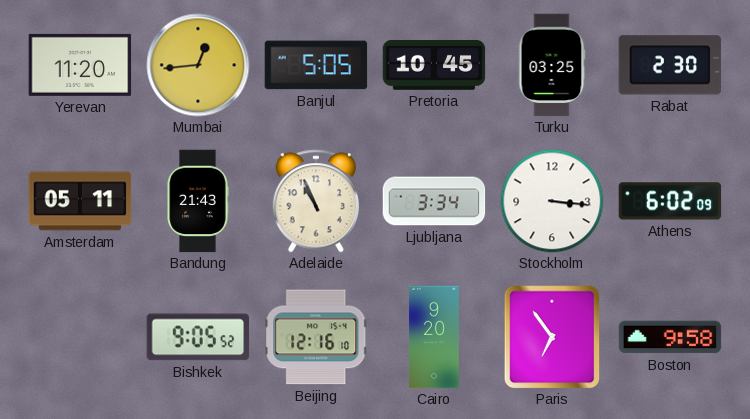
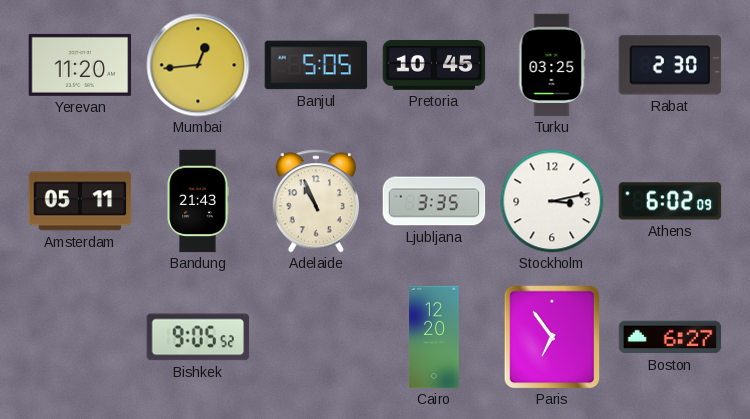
Ljubljana: 3:34 -> 3:35 (434, 201)
Stockholm: 3:16 -> 3:13 (552, 201)
Beijing: 12:16 -> none (316, 337)
Cairo: 9:20 -> 12:20 (435, 337)
Boston: 9:58 -> 6:27 (670, 337)
